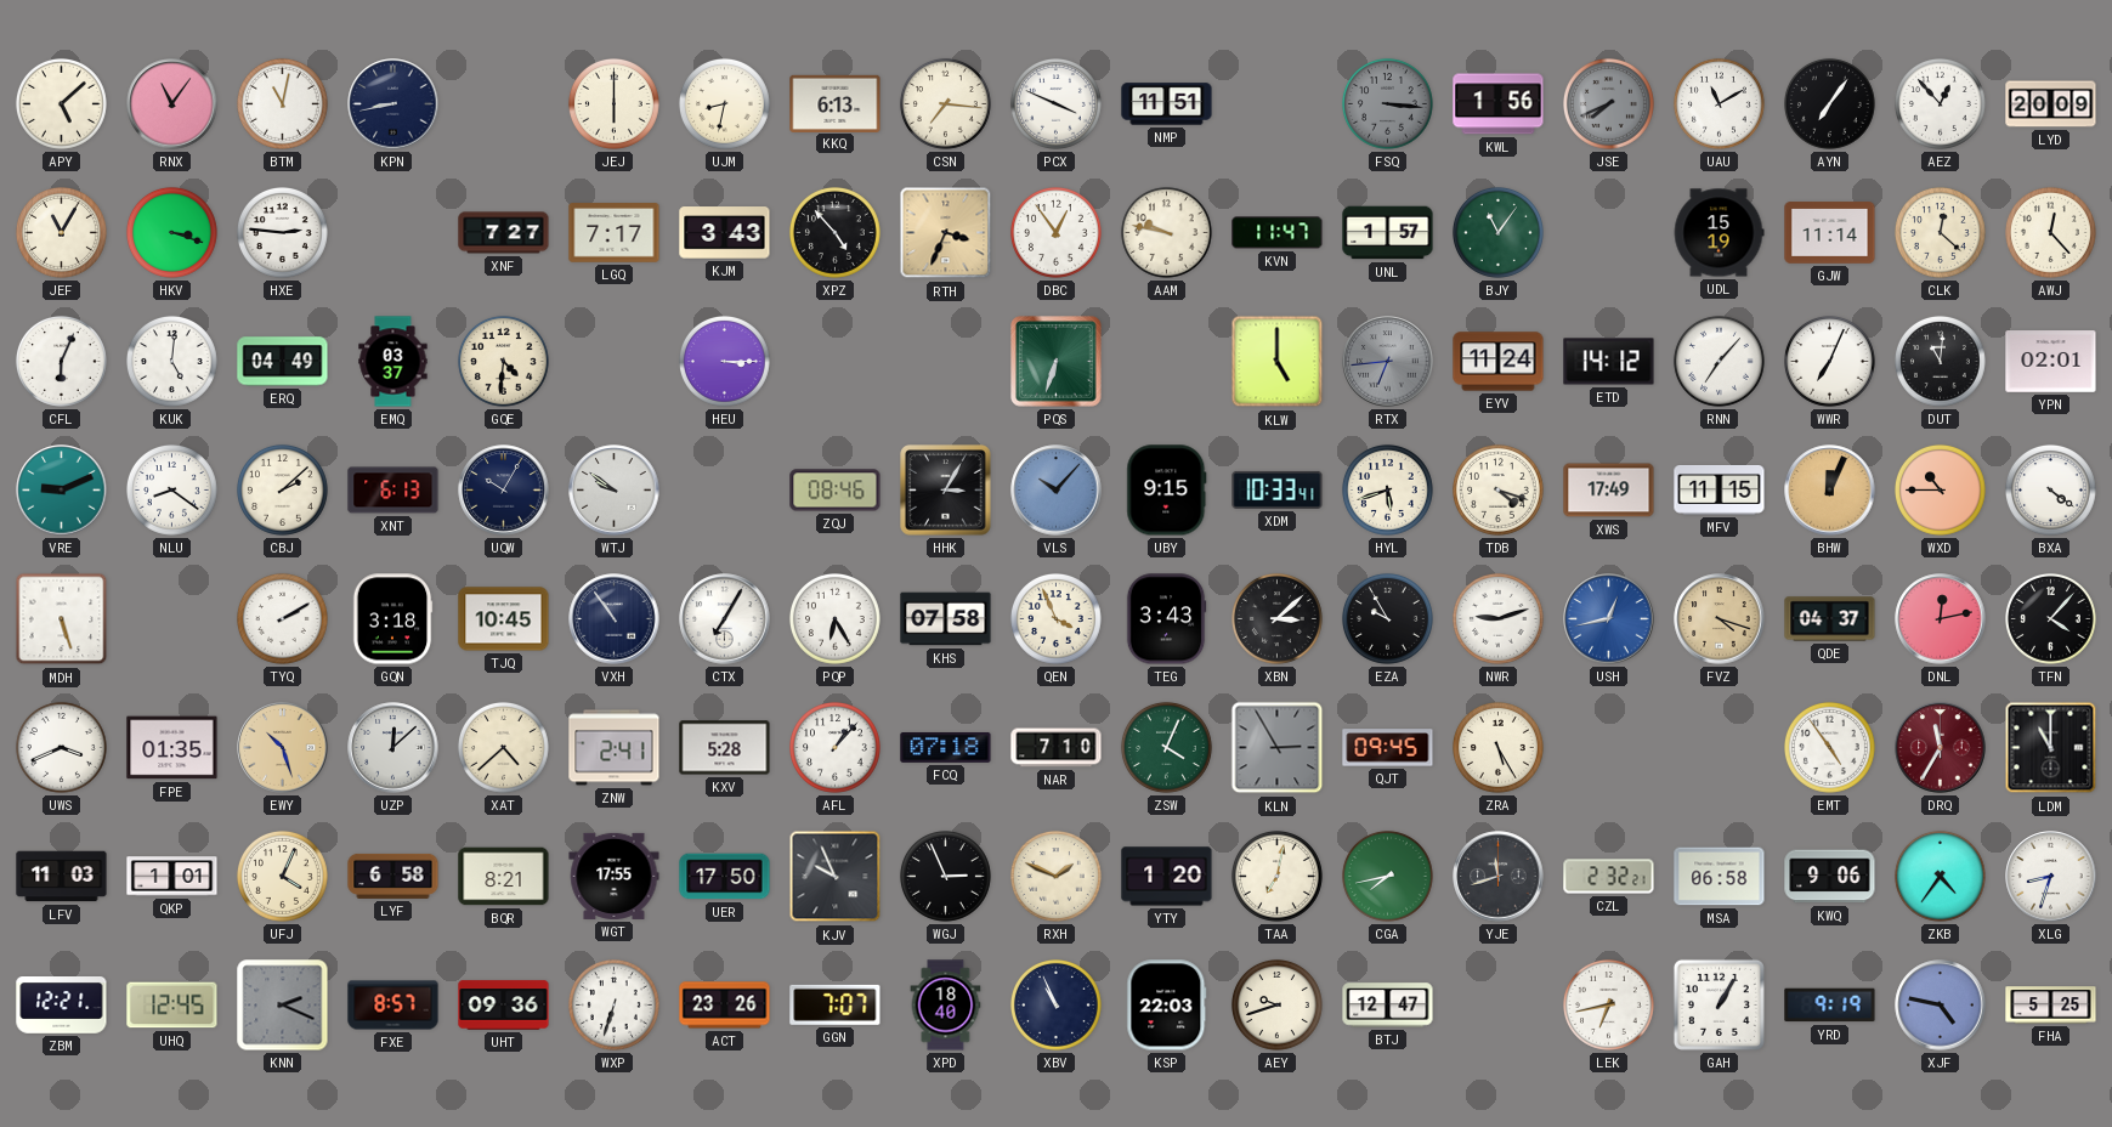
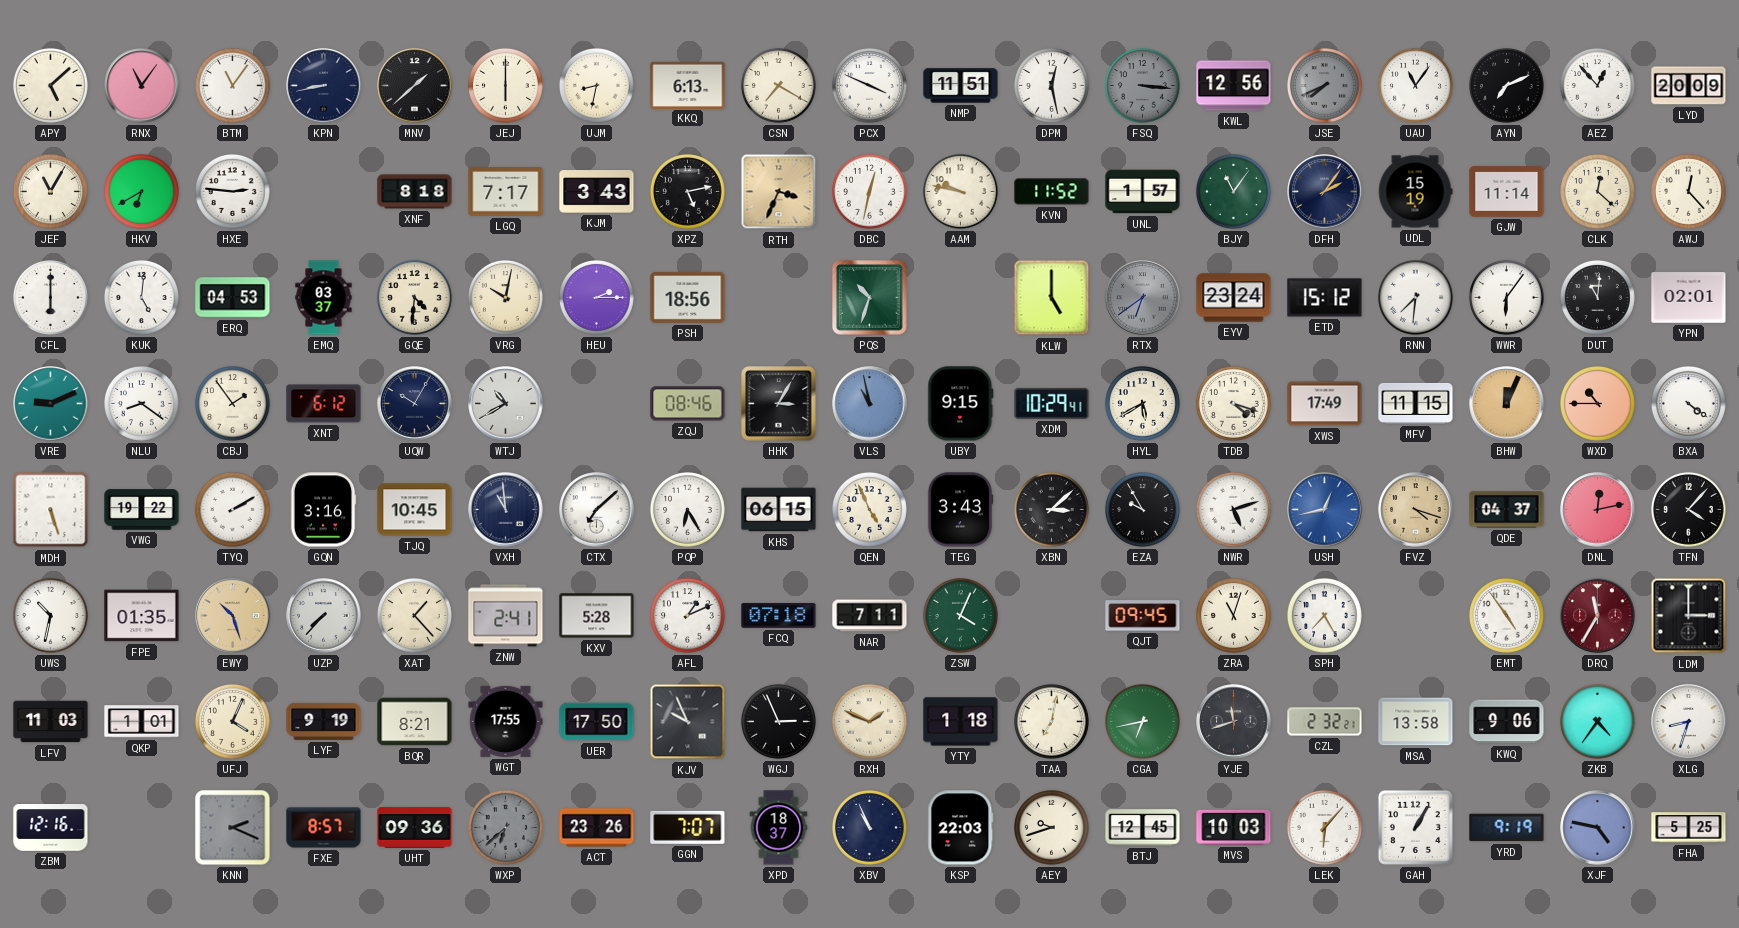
BTM: 11:02 -> 11:06 (232, 85)
MNV: none -> 1:38 (415, 86)
CSN: 7:16 -> 7:20 (778, 85)
DPM: none -> 12:28 (1051, 85)
KWL: 1:56 -> 12:56 (1234, 86)
UAU: 11:10 -> 11:06 (1415, 85)
AYN: 7:06 -> 7:11 (1506, 85)
HKV: 3:18 -> 6:40 (141, 191)
XNF: 7:27 -> 8:18 (415, 192)
XPZ: 4:53 -> 5:13 (687, 191)
DBC: 12:54 -> 12:32 (869, 191)
KVN: 11:47 -> 11:52 (1052, 192)
DFH: none -> 2:06 (1325, 192)
CFL: 6:04 -> 6:00 (50, 297)
ERQ: 04:49 -> 04:53 (233, 298)
VRG: none -> 10:02 (505, 297)
HEU: 3:15 -> 2:15 (596, 297)
PSH: none -> 18:56 (688, 297)
PQS: 6:33 -> 10:33 (870, 298)
RTX: 6:44 -> 6:39 (1143, 298)
EYV: 11:24 -> 23:24 (1234, 298)
ETD: 14:12 -> 15:12 (1325, 298)
RNN: 7:07 -> 7:31 (1415, 297)
WWR: 7:04 -> 6:06 (1506, 297)
CBJ: 2:08 -> 1:54 (232, 403)
XNT: 6:13 -> 6:12 (324, 404)
WTJ: 9:51 -> 10:40 (506, 404)
VLS: 10:07 -> 10:58 (870, 404)
XDM: 10:33 -> 10:29 (1052, 403)
HYL: 5:42 -> 5:40 (1142, 403)
VWG: none -> 19:22 (142, 510)
GQN: 3:18 -> 3:16 (323, 510)
VXH: 10:54 -> 10:59 (506, 510)
CTX: 7:05 -> 7:08 (597, 510)
KHS: 07:58 -> 06:15 (779, 510)
QEN: 3:56 -> 4:56 (869, 509)
NWR: 9:12 -> 5:12 (1233, 509)
UWS: 3:41 -> 10:32 (50, 615)
UZP: 12:08 -> 7:37 (324, 616)
XAT: 4:38 -> 1:23 (414, 615)
AFL: 1:07 -> 1:11 (687, 615)
NAR: 7:10 -> 7:11 (870, 616)
KLN: 2:55 -> none (1278, 748)
ZRA: 5:25 -> 11:03 (1233, 615)
SPH: none -> 7:25 (1324, 615)
LDM: 11:00 -> 3:00 (1689, 616)
LYF: 6:58 -> 9:19 (324, 721)
YTY: 1:20 -> 1:18 (961, 722)
CGA: 7:43 -> 6:43 (1142, 721)
MSA: 06:58 -> 13:58 (1416, 722)
ZBM: 12:21 -> 12:16 (51, 828)
UHQ: 12:45 -> none (172, 1006)
WXP: 6:33 -> 6:38 (505, 827)
WXP dial: white -> grey (505, 827)
XPD: 18:40 -> 18:37 (779, 828)
BTJ: 12:47 -> 12:45 (1143, 828)
MVS: none -> 10:03 (1234, 827)
LEK: 6:43 -> 6:07 (1324, 827)
